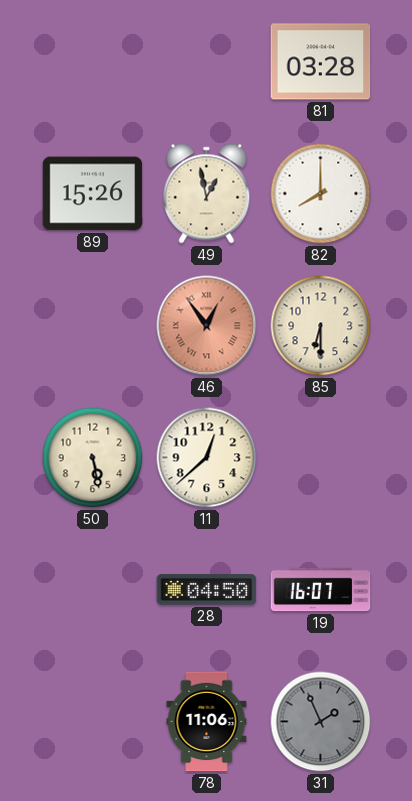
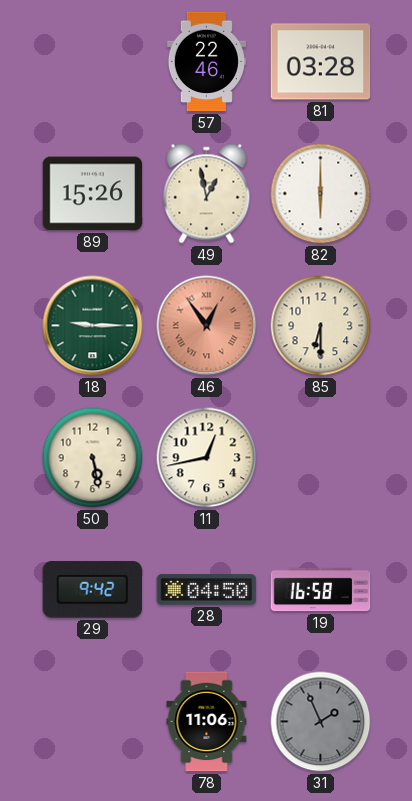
57: none -> 22:46 (206, 62)
82: 8:00 -> 6:00 (321, 194)
18: none -> 9:15 (93, 326)
11: 12:38 -> 12:43 (207, 458)
29: none -> 9:42 (92, 590)
19: 16:07 -> 16:58 (321, 590)
